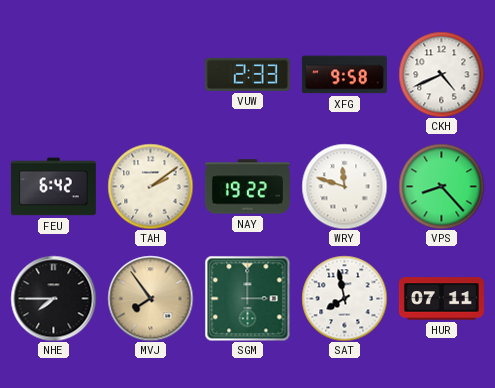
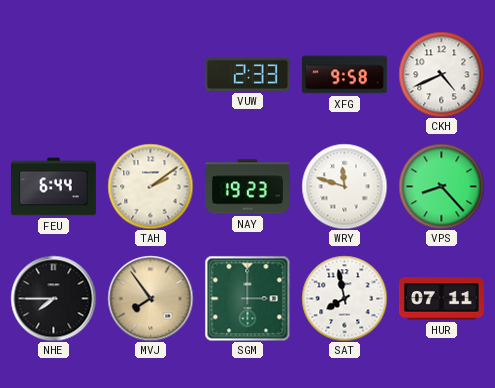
FEU: 6:42 -> 6:44 (53, 187)
NAY: 19:22 -> 19:23 (247, 187)
